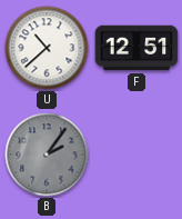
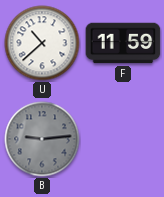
F: 12:51 -> 11:59 (123, 43)
B: 2:06 -> 9:14 (42, 139)
